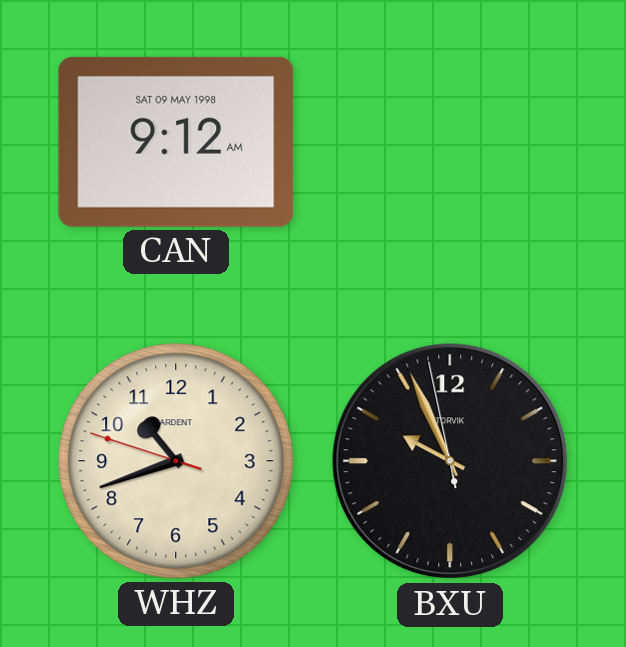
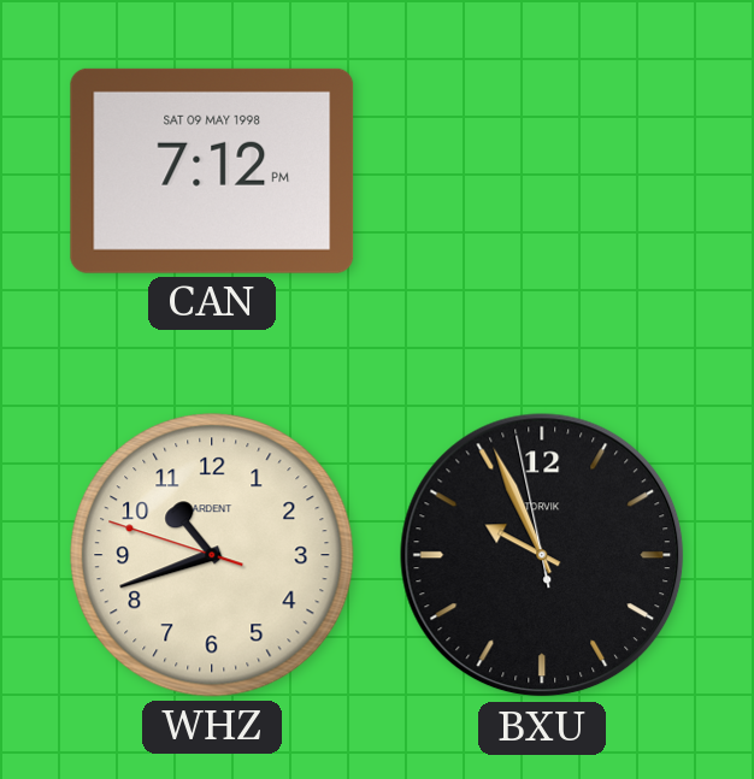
CAN: 9:12 -> 7:12 (212, 171)
